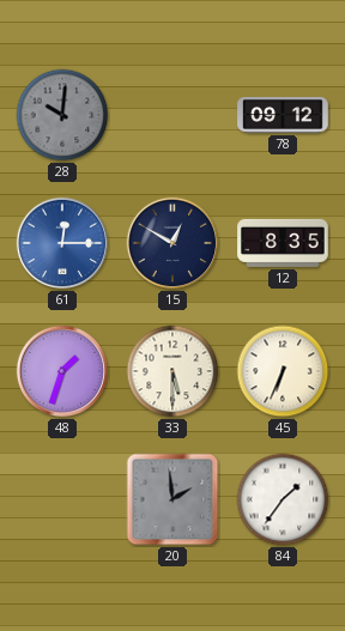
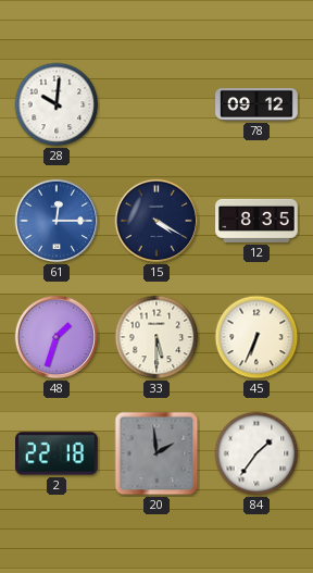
28 dial: grey -> white (57, 104)
15: 12:50 -> 4:20 (156, 221)
2: none -> 22:18 (58, 453)
